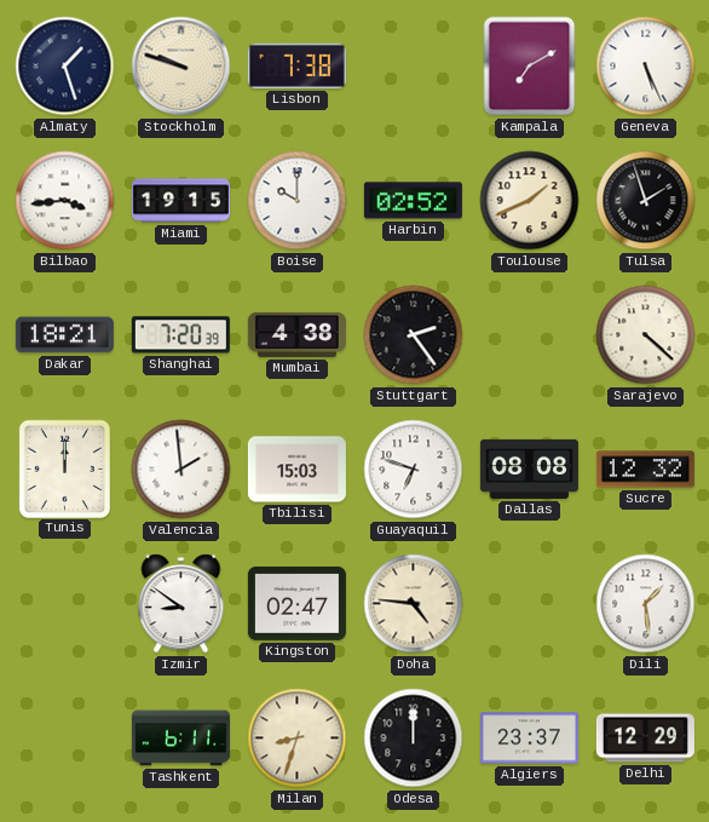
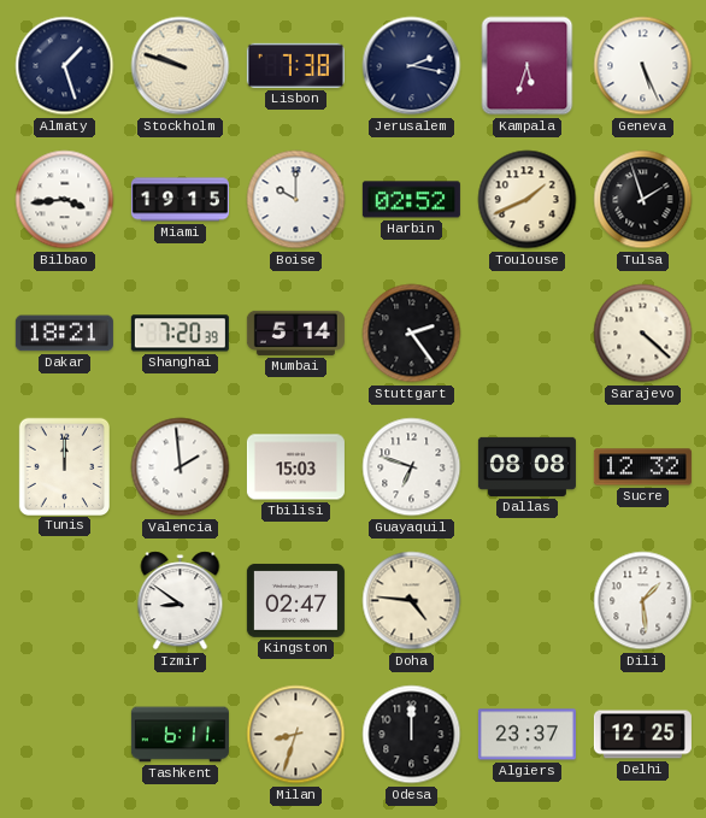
Jerusalem: none -> 2:17 (412, 66)
Kampala: 7:10 -> 5:33 (528, 66)
Mumbai: 4:38 -> 5:14 (295, 333)
Delhi: 12:29 -> 12:25 (642, 735)
